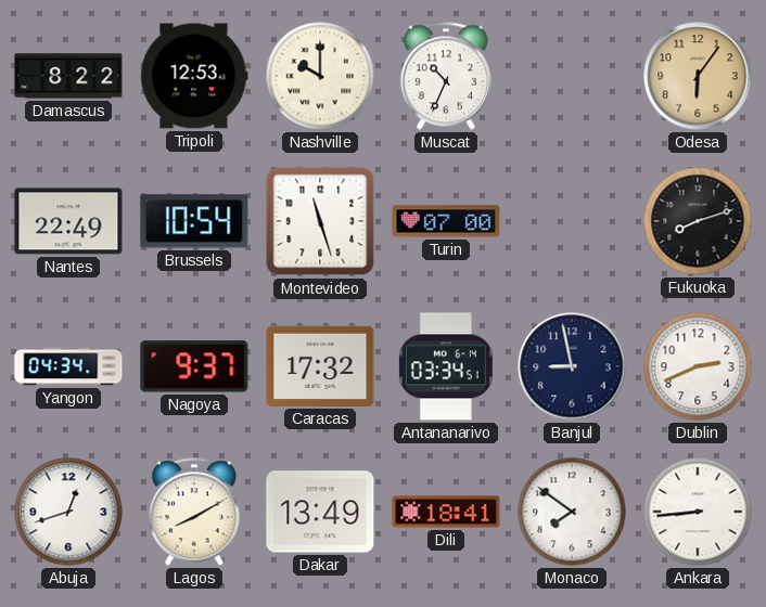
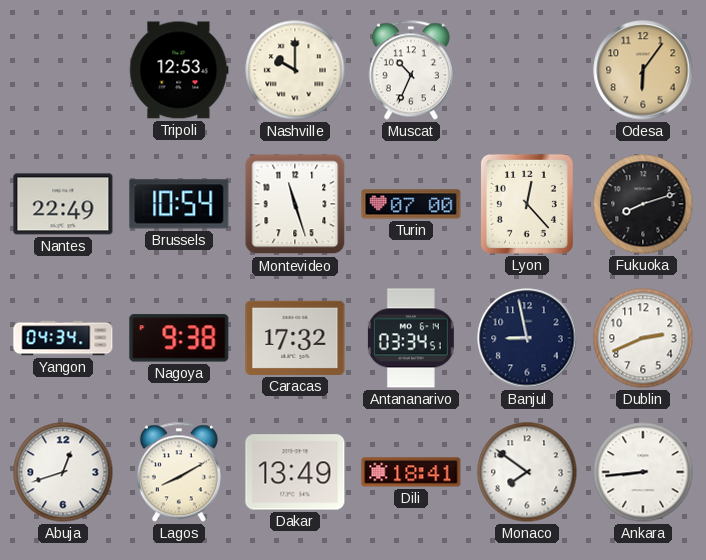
Damascus: 8:22 -> none (68, 76)
Lyon: none -> 12:23 (527, 204)
Nagoya: 9:37 -> 9:38 (179, 338)
